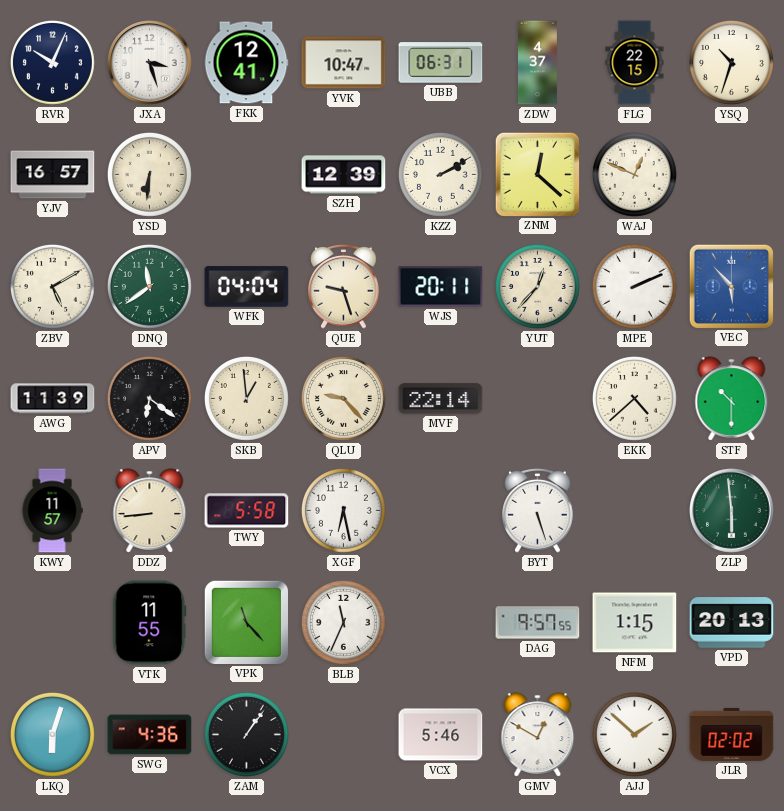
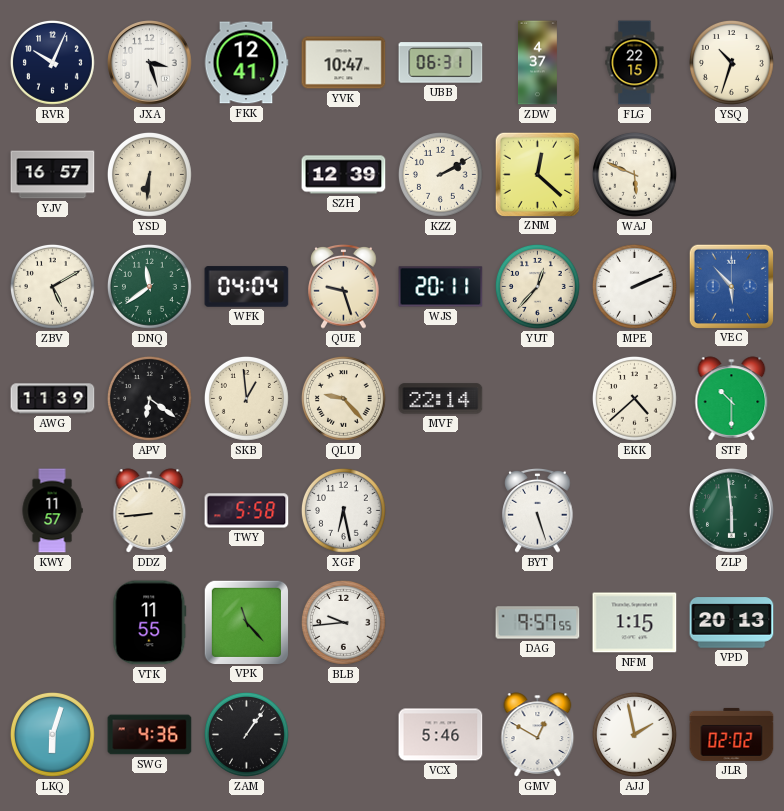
WAJ: 12:49 -> 5:49 (634, 174)
BLB: 11:34 -> 9:44 (343, 622)
AJJ: 1:52 -> 1:58 (634, 734)
